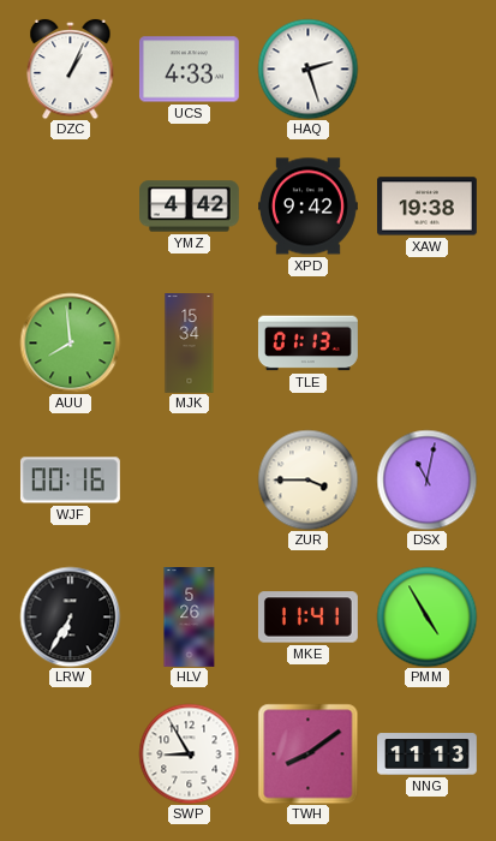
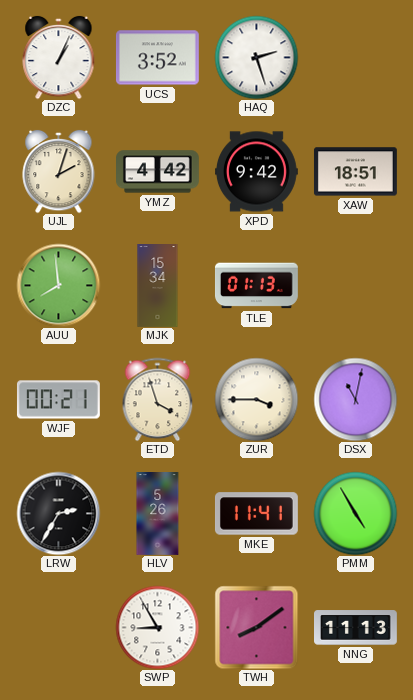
UCS: 4:33 -> 3:52 (157, 58)
UJL: none -> 2:03 (59, 171)
XAW: 19:38 -> 18:51 (355, 172)
WJF: 00:16 -> 00:21 (58, 400)
ETD: none -> 3:57 (158, 399)
LRW: 6:35 -> 2:35 (58, 513)
